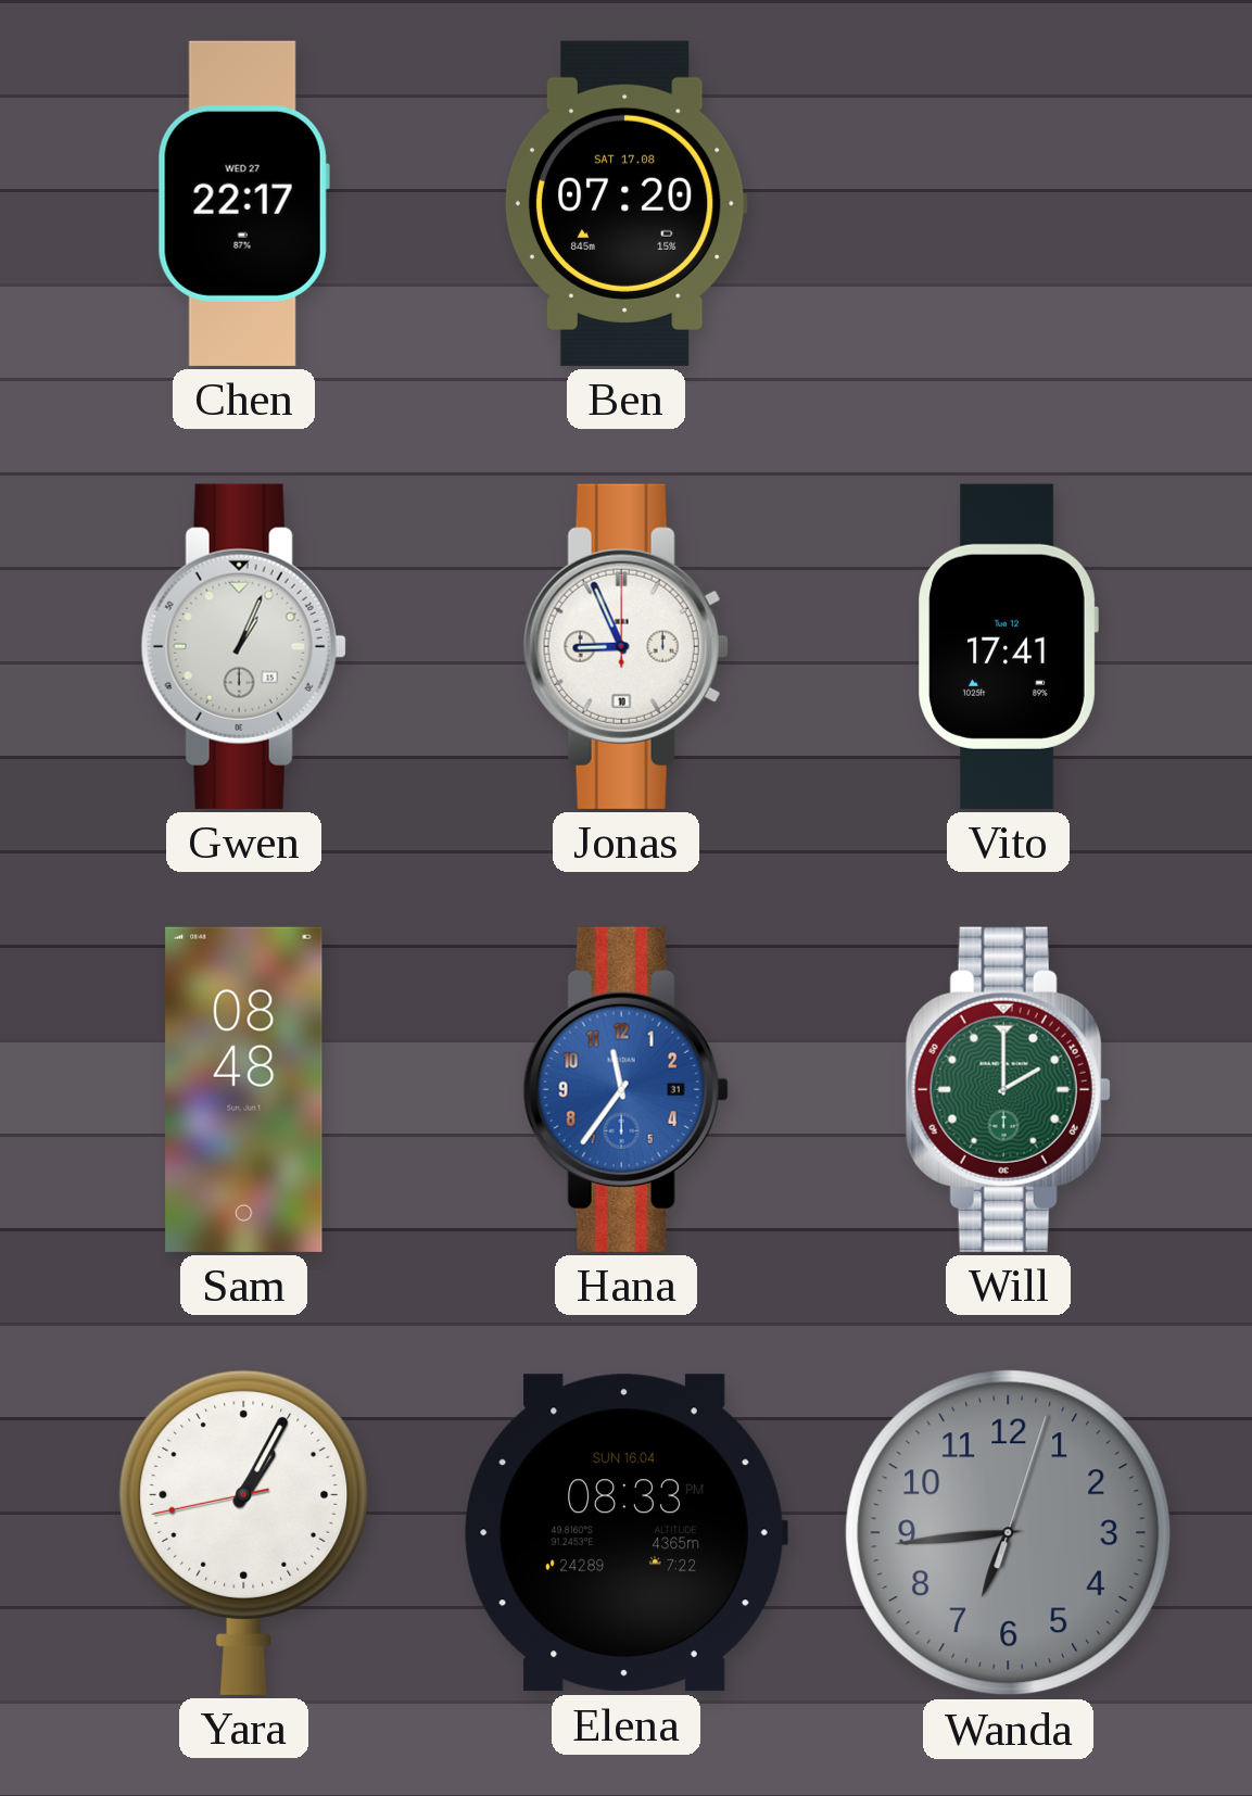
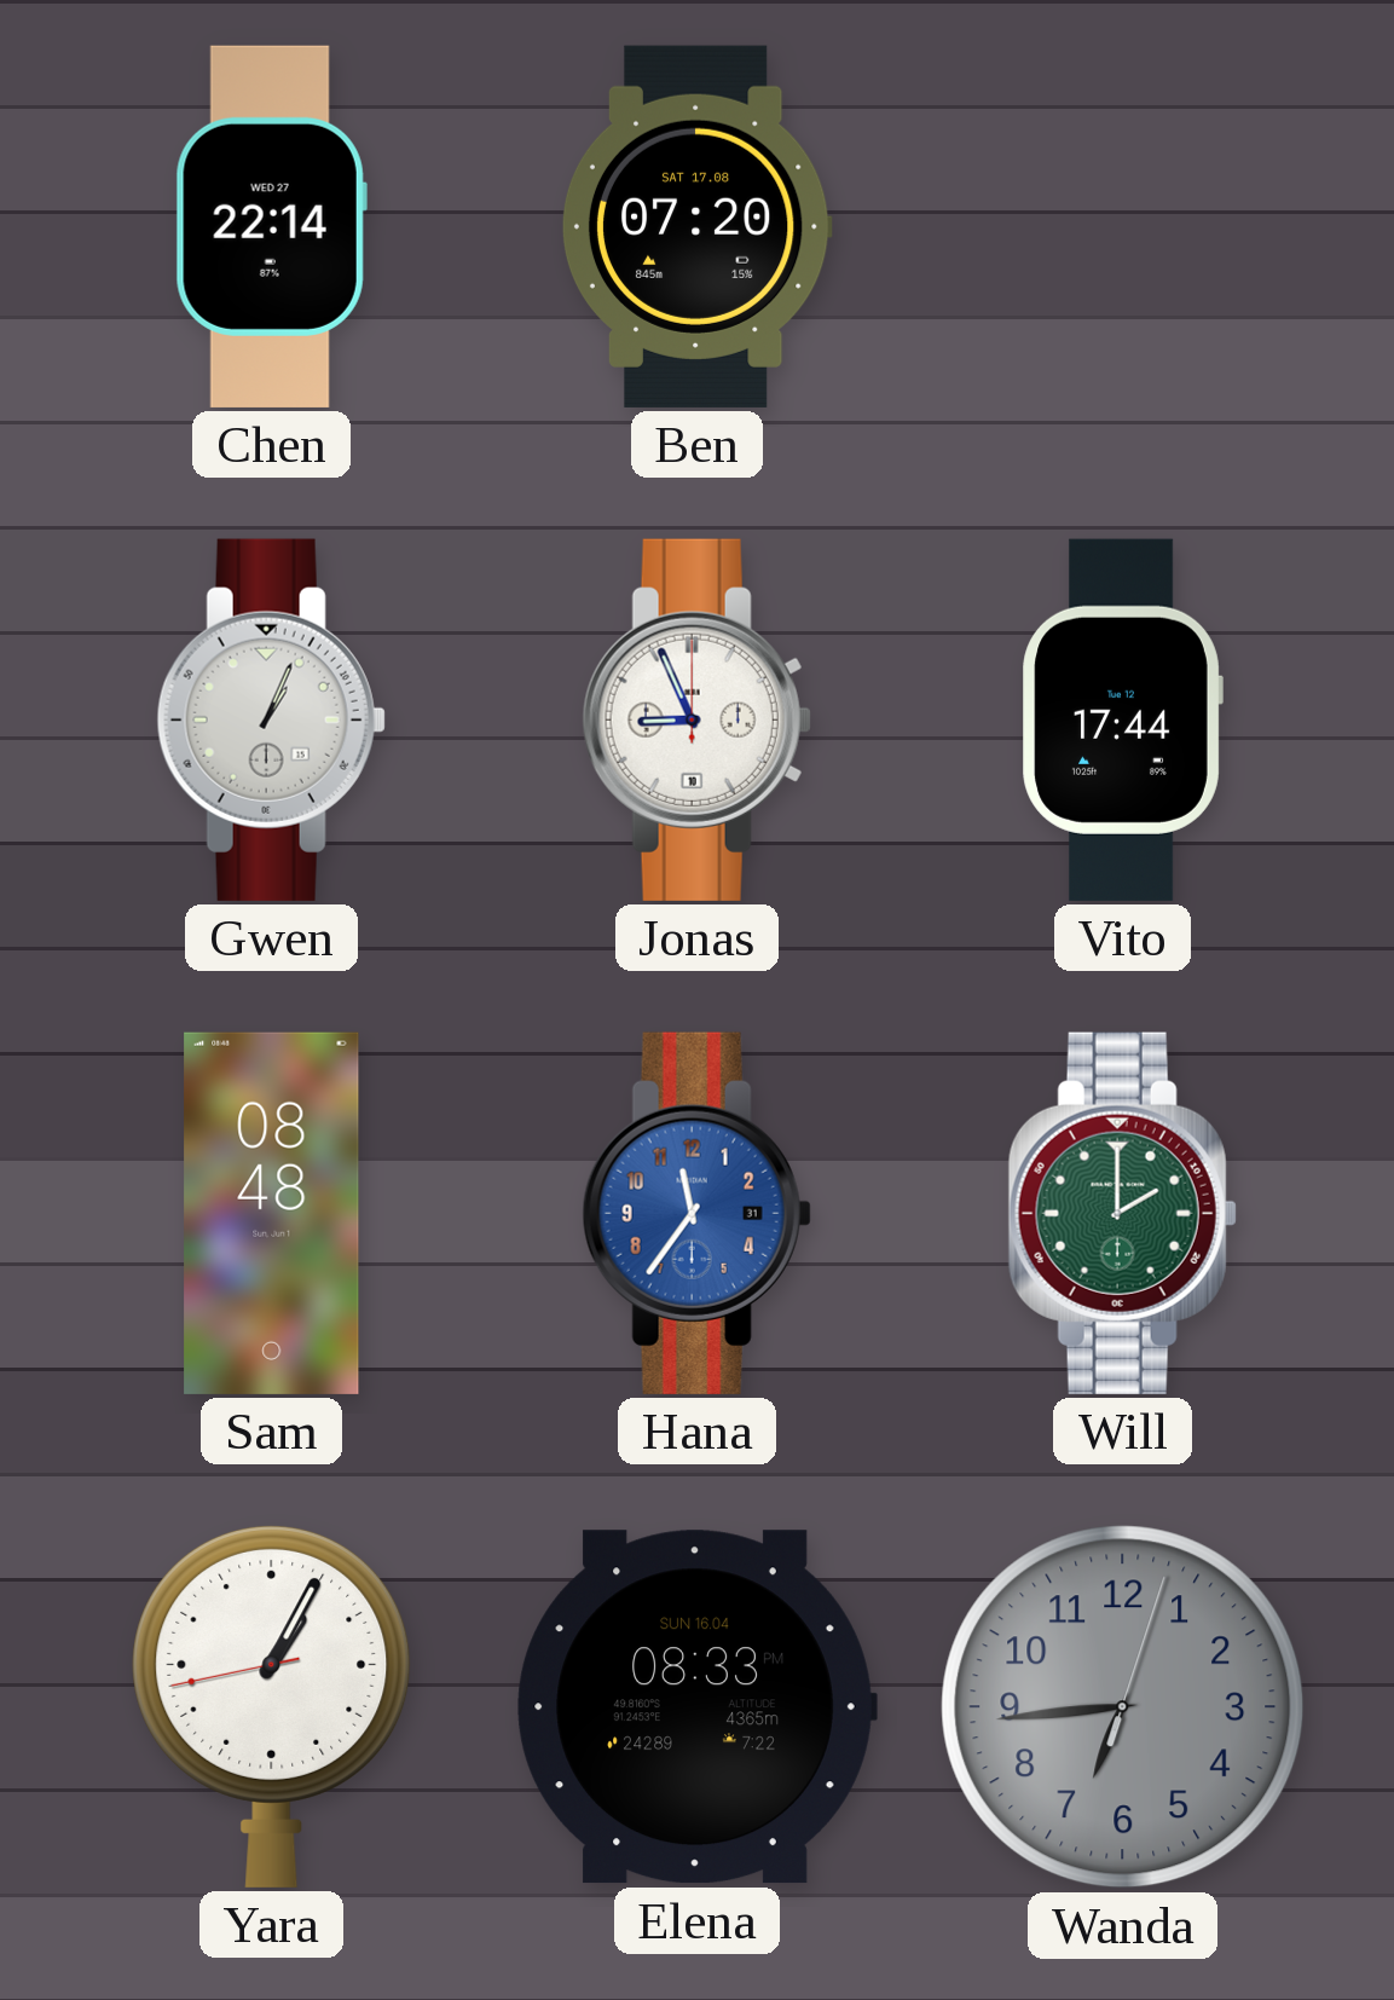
Chen: 22:17 -> 22:14 (271, 226)
Vito: 17:41 -> 17:44 (1122, 719)
